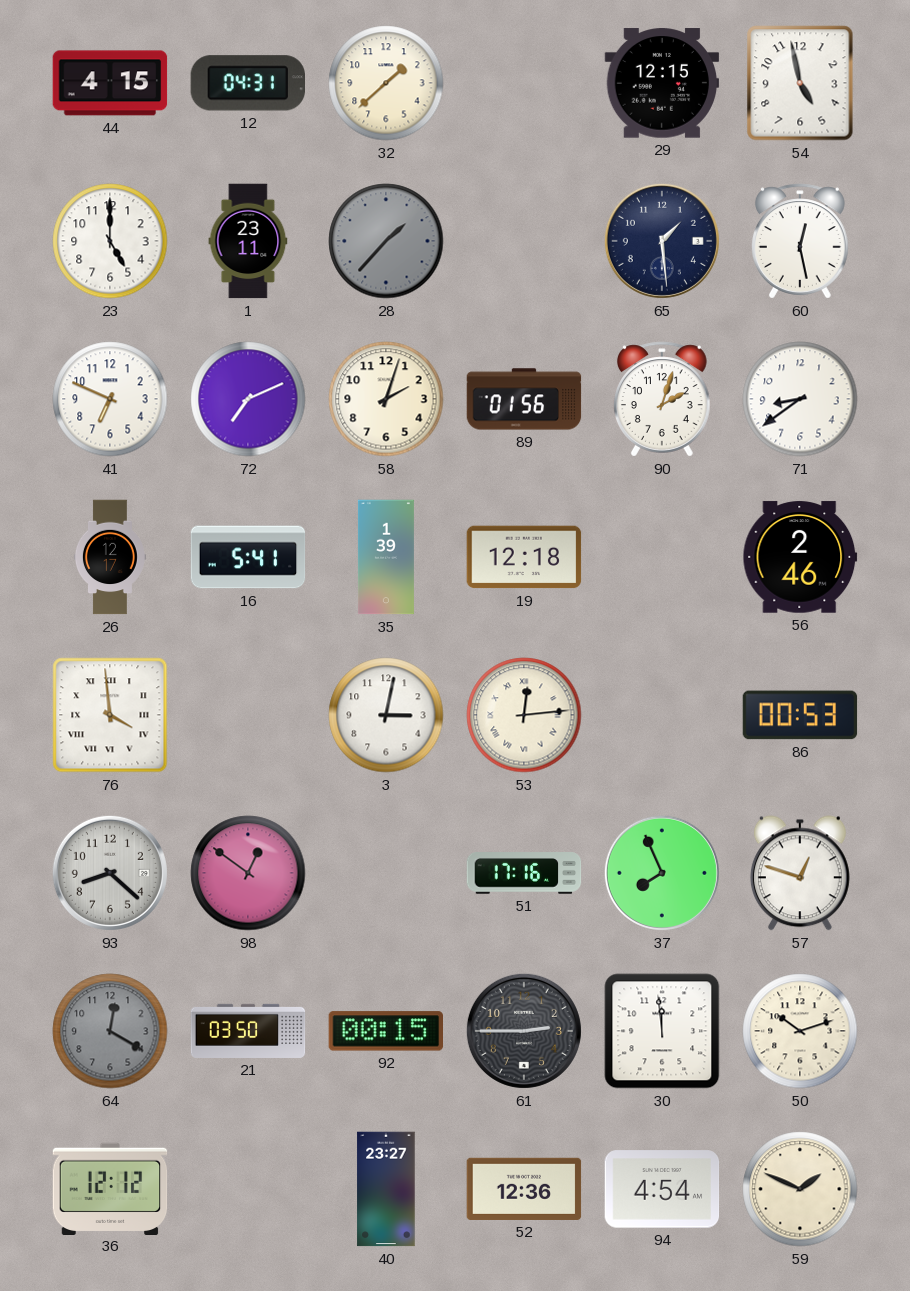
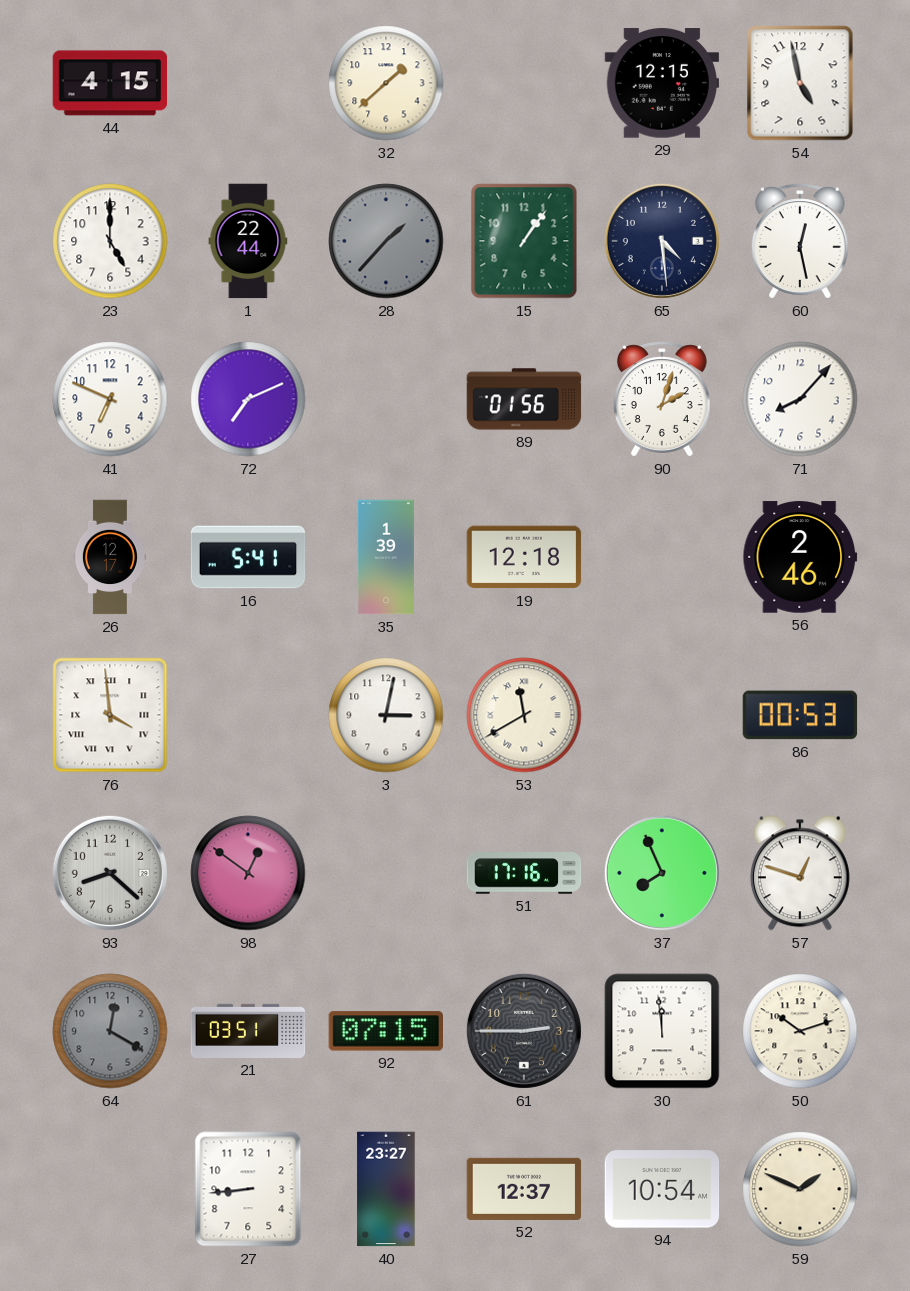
12: 04:31 -> none (247, 83)
1: 23:11 -> 22:44 (248, 241)
15: none -> 1:06 (524, 241)
65: 1:29 -> 4:29 (662, 241)
58: 2:03 -> none (386, 399)
71: 8:39 -> 8:07 (800, 399)
53: 12:14 -> 11:40 (524, 715)
21: 03:50 -> 03:51 (248, 1031)
92: 00:15 -> 07:15 (385, 1031)
36: 12:12 -> none (110, 1188)
27: none -> 8:44 (248, 1189)
52: 12:36 -> 12:37 (524, 1189)
94: 4:54 -> 10:54 (662, 1189)
